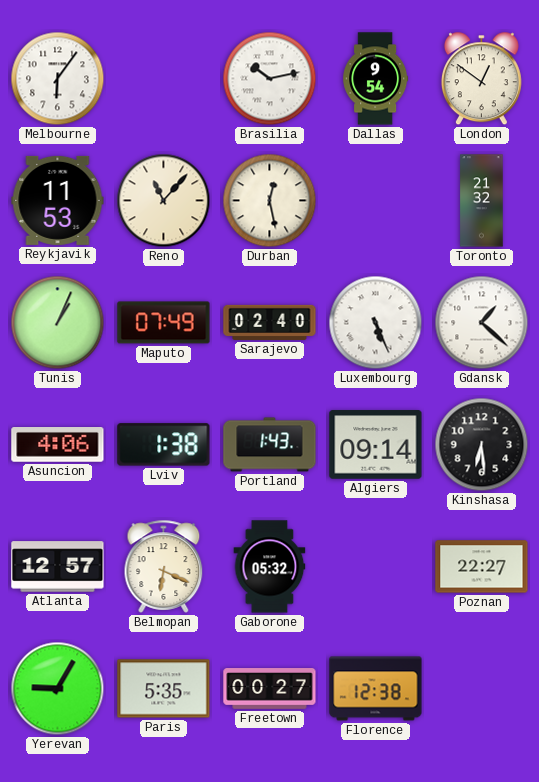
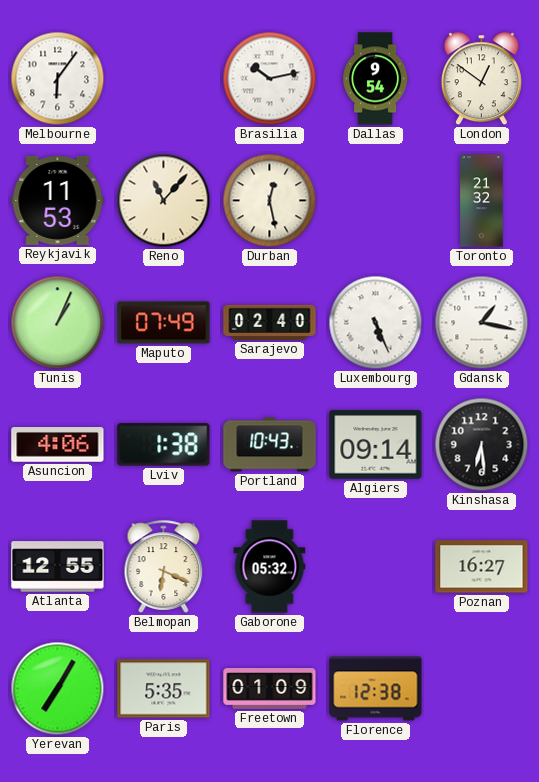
Gdansk: 1:22 -> 1:17 (482, 323)
Portland: 1:43 -> 10:43 (270, 445)
Atlanta: 12:57 -> 12:55 (58, 567)
Poznan: 22:27 -> 16:27 (482, 567)
Yerevan: 9:05 -> 7:05 (58, 689)
Freetown: 00:27 -> 01:09 (270, 689)
